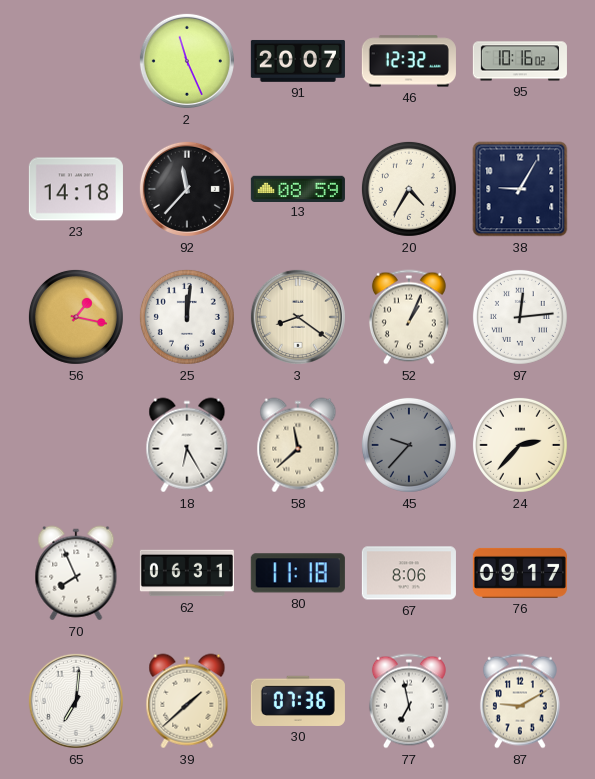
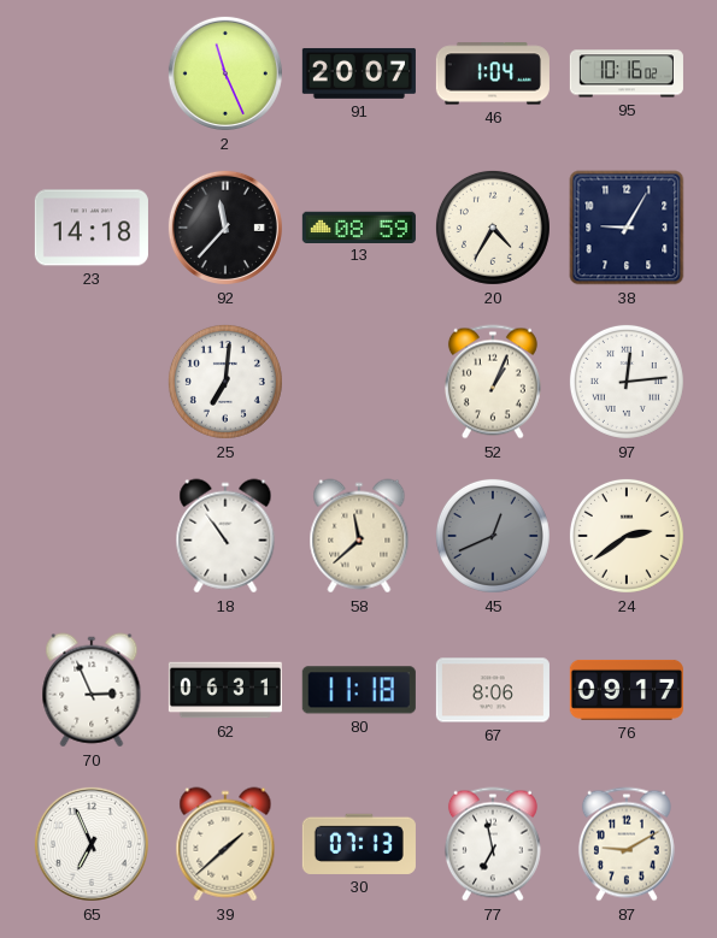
46: 12:32 -> 1:04 (493, 73)
56: 1:17 -> none (76, 317)
25: 12:01 -> 7:01 (225, 382)
3: 8:21 -> none (298, 317)
18: 6:25 -> 10:54 (225, 536)
45: 9:37 -> 12:41 (493, 536)
24: 2:37 -> 2:39 (627, 536)
70: 7:56 -> 2:56 (92, 690)
65: 7:01 -> 6:56 (92, 844)
30: 07:36 -> 07:13 (359, 844)
